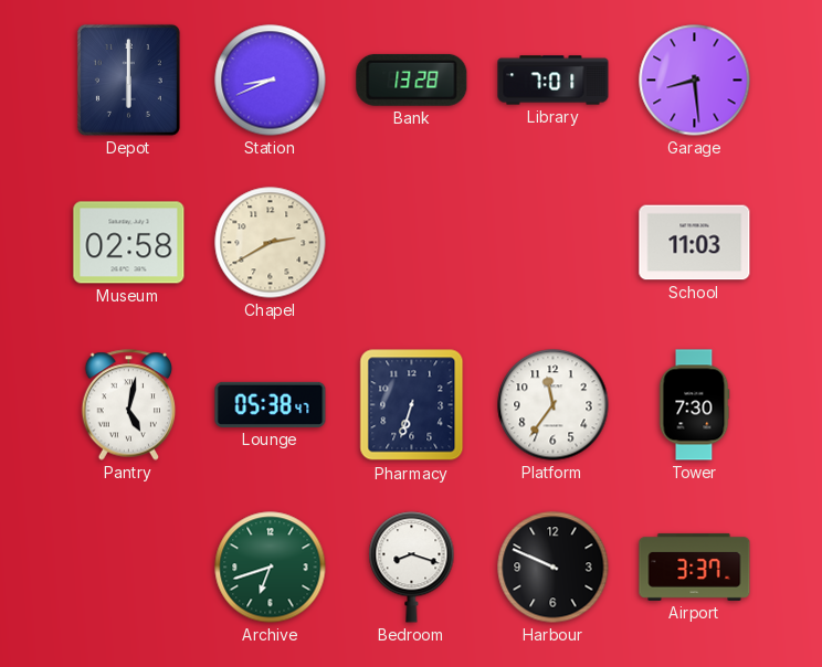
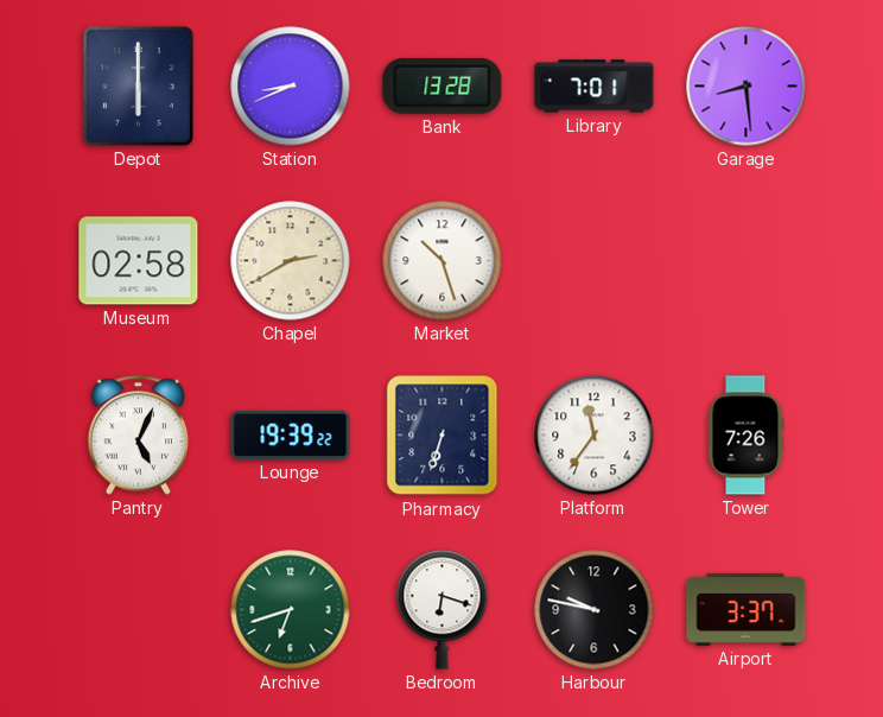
Market: none -> 10:27 (443, 261)
School: 11:03 -> none (695, 243)
Pantry: 5:02 -> 5:04 (139, 436)
Lounge: 05:38 -> 19:39 (291, 434)
Tower: 7:30 -> 7:26 (745, 436)
Bedroom: 8:18 -> 6:18 (443, 610)
Harbour: 9:49 -> 9:47 (595, 610)
